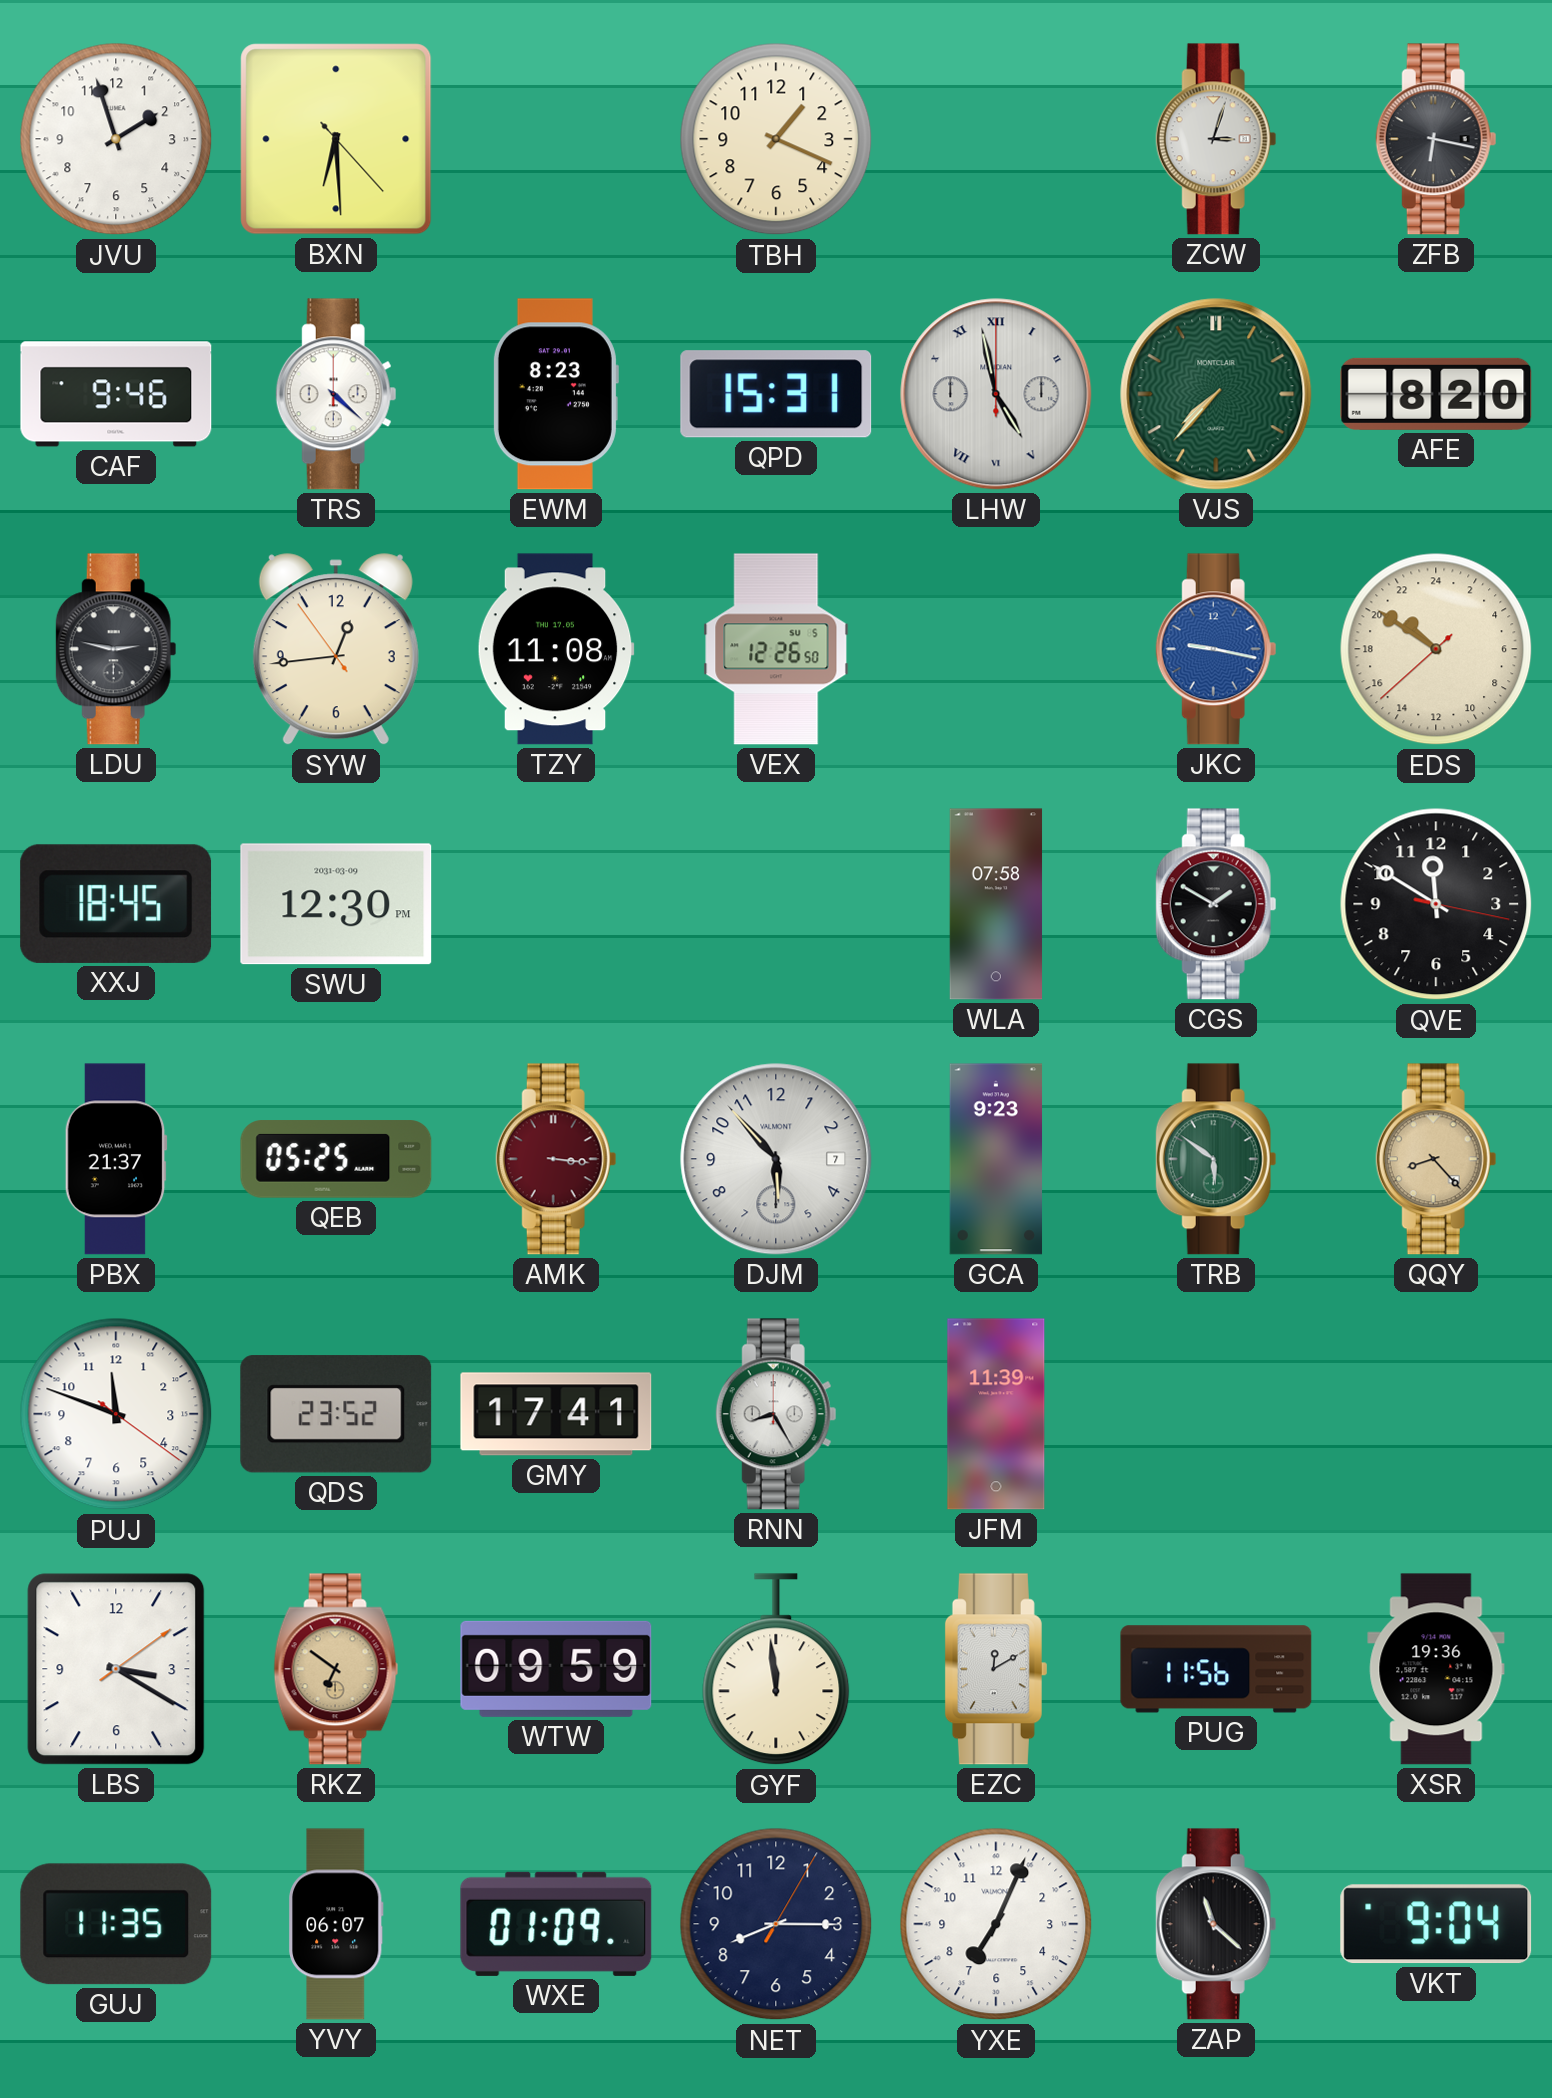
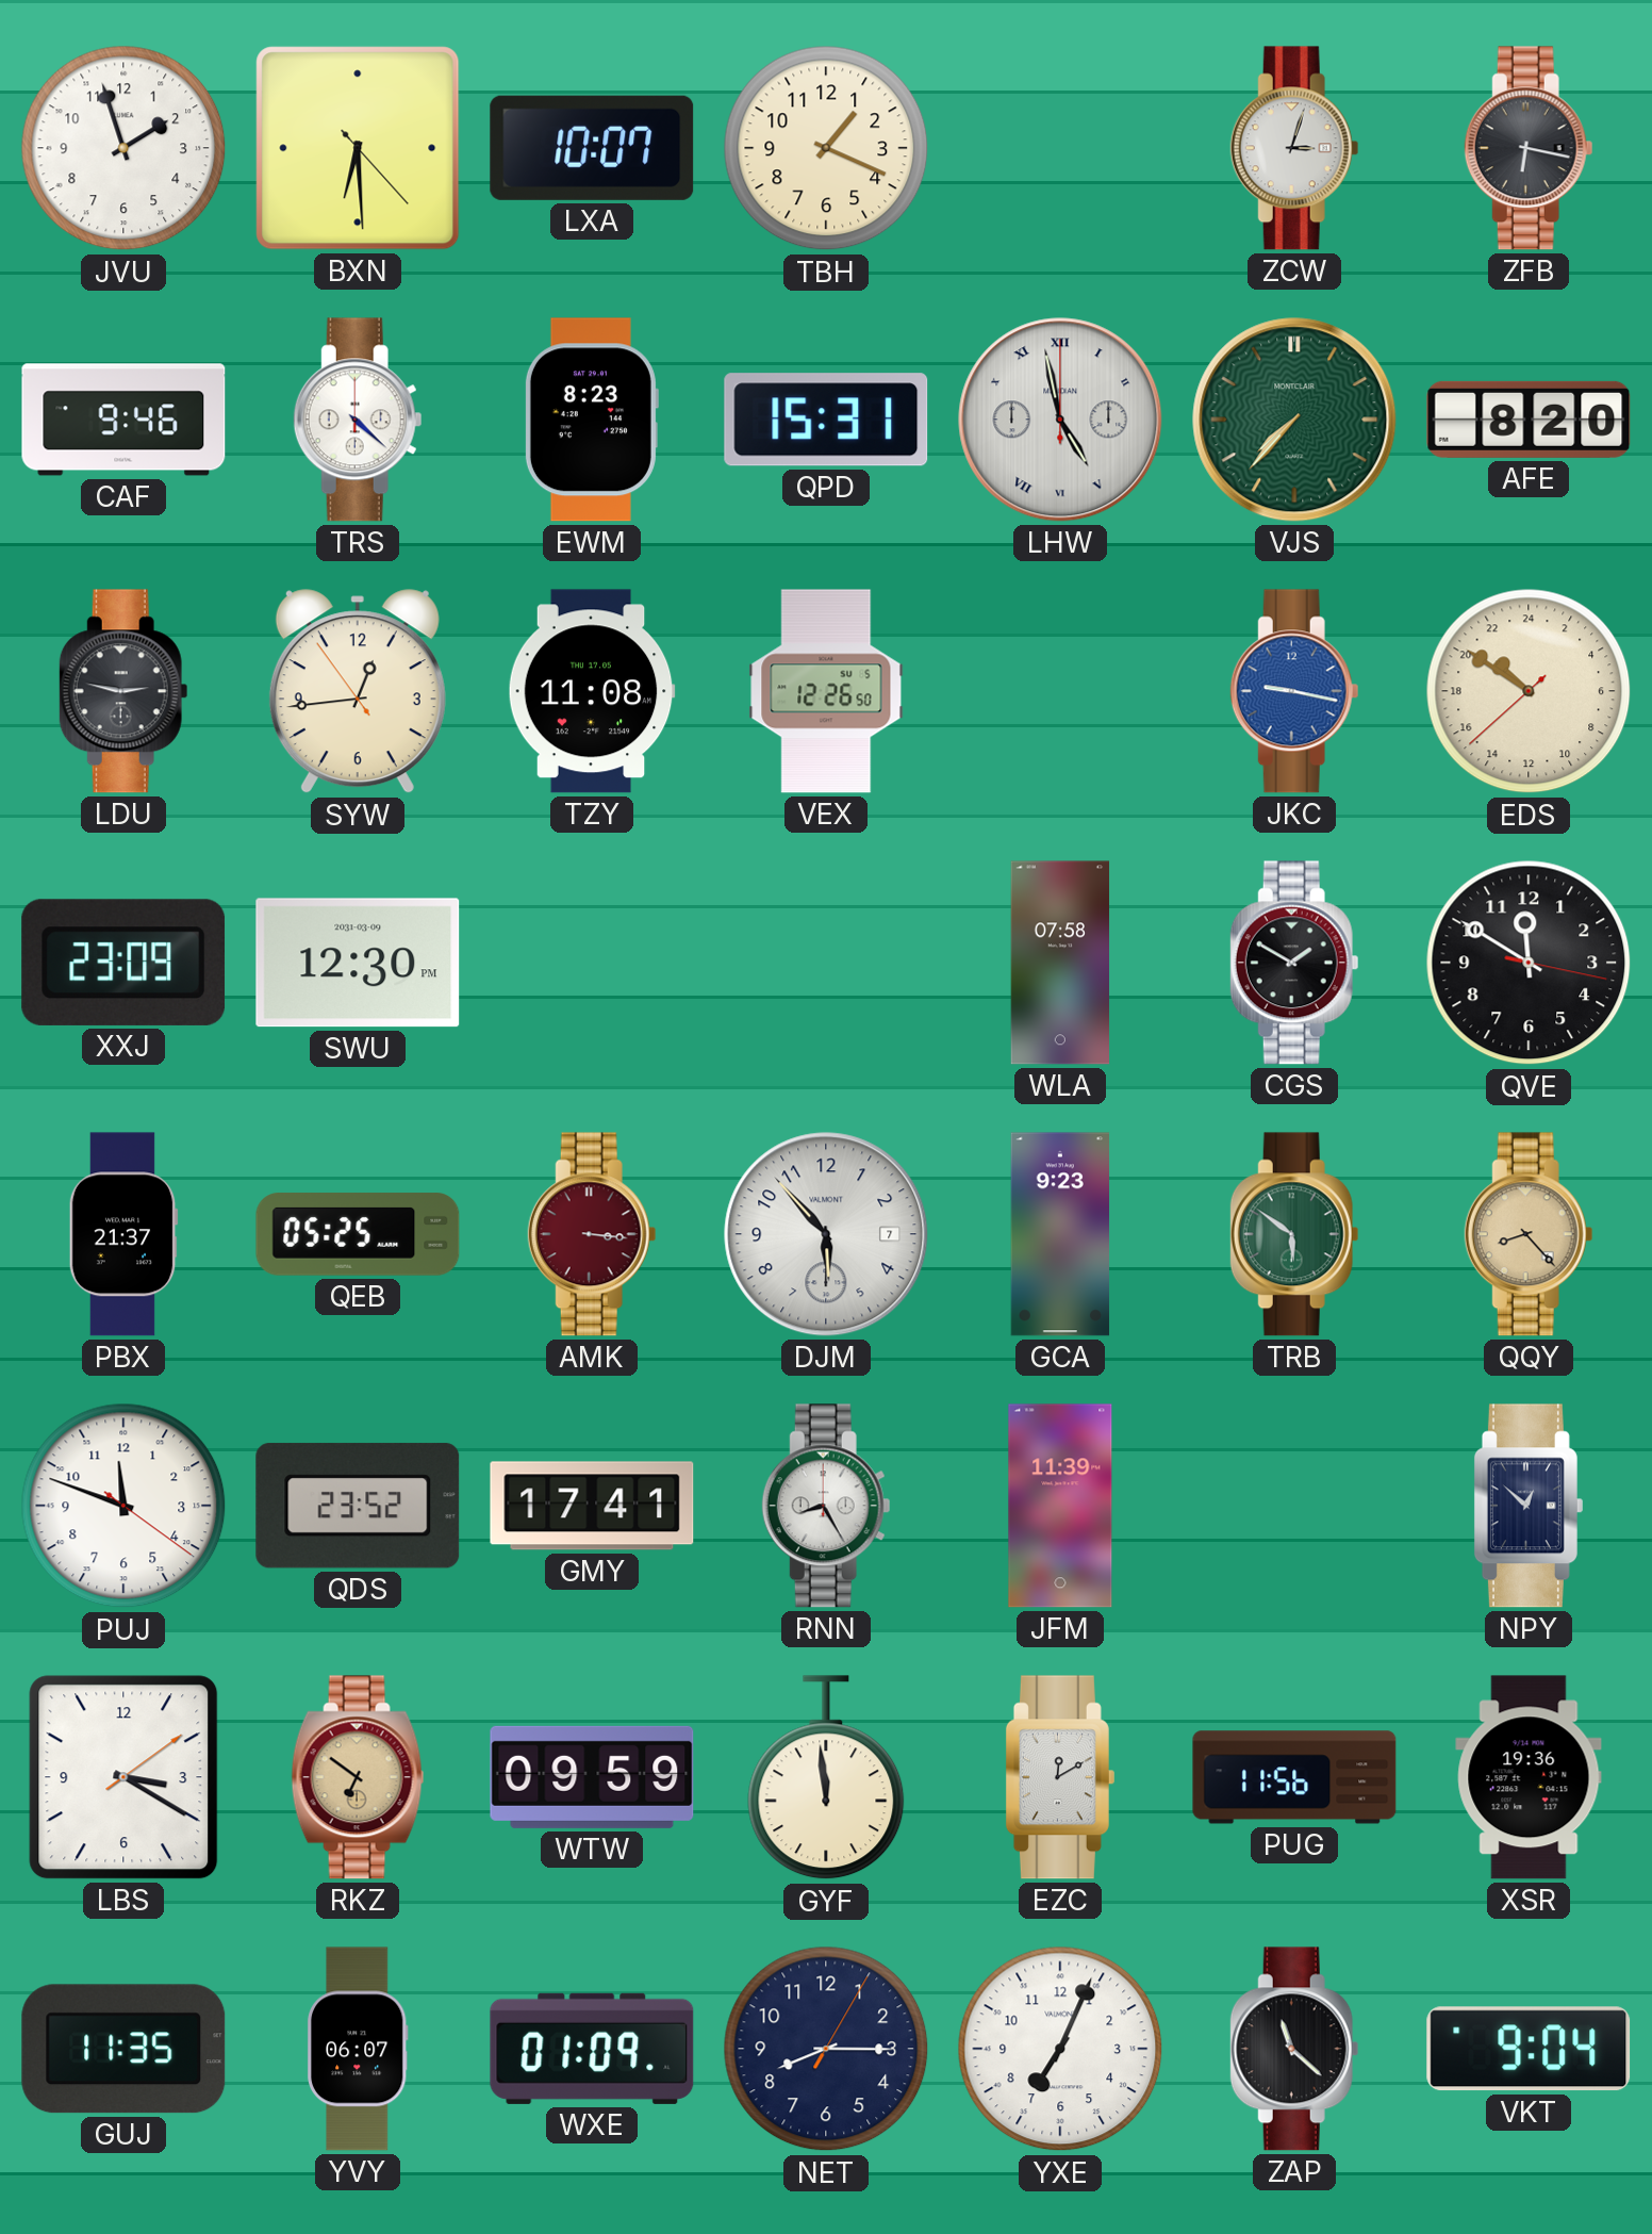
LXA: none -> 10:07 (592, 148)
XXJ: 18:45 -> 23:09 (123, 963)
NPY: none -> 12:52 (1529, 1506)
